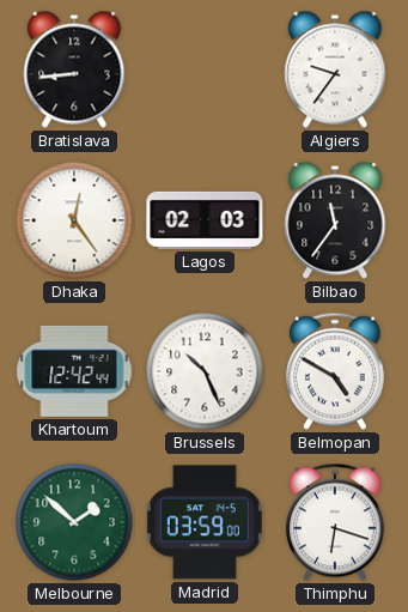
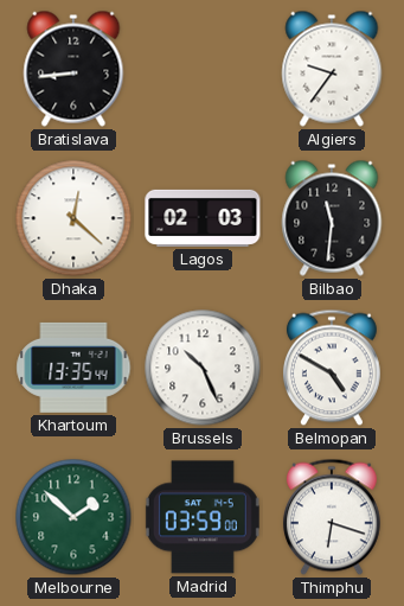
Dhaka: 12:24 -> 12:22 (73, 218)
Bilbao: 11:36 -> 11:31 (332, 218)
Khartoum: 12:42 -> 13:35 (73, 368)
